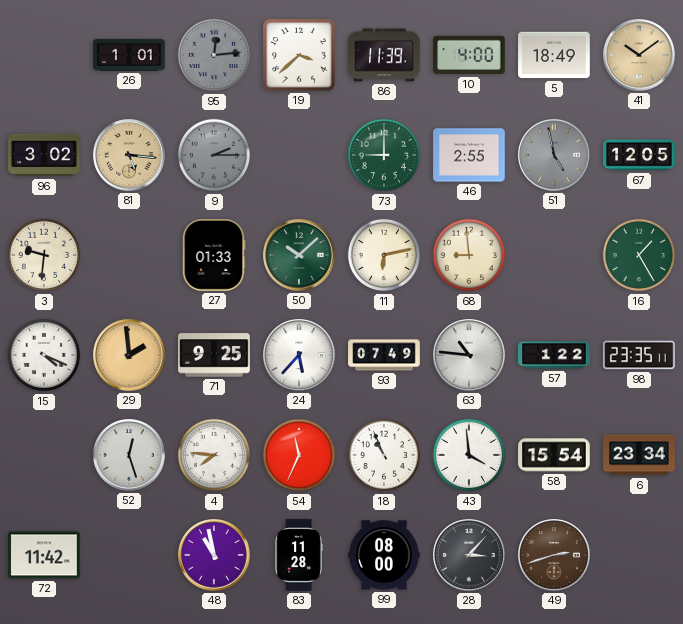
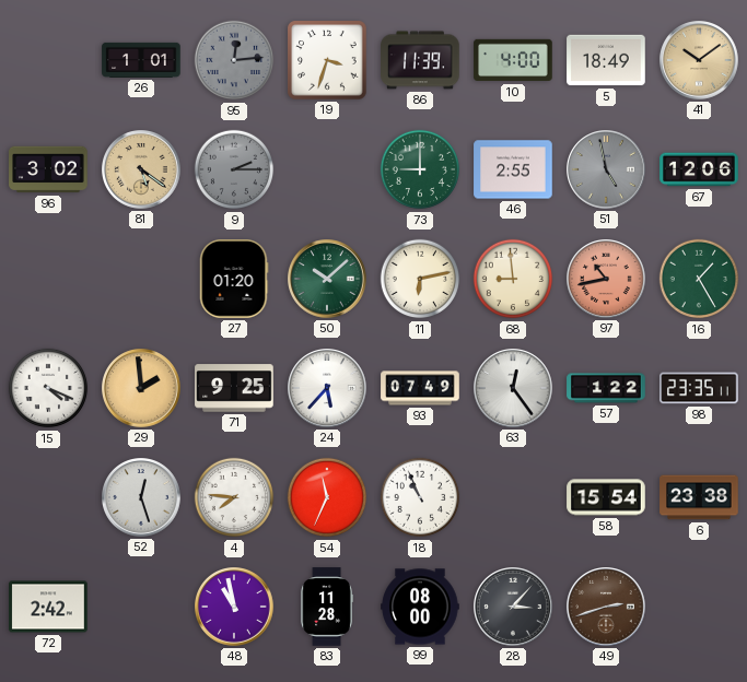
19: 3:38 -> 3:33 (327, 60)
81: 5:16 -> 5:21 (142, 170)
67: 12:05 -> 12:06 (699, 169)
3: 9:31 -> none (44, 255)
27: 01:33 -> 01:20 (234, 279)
97: none -> 10:43 (607, 280)
63: 10:46 -> 12:24 (514, 389)
43: 3:59 -> none (469, 455)
6: 23:34 -> 23:38 (699, 497)
72: 11:42 -> 2:42 (48, 607)
